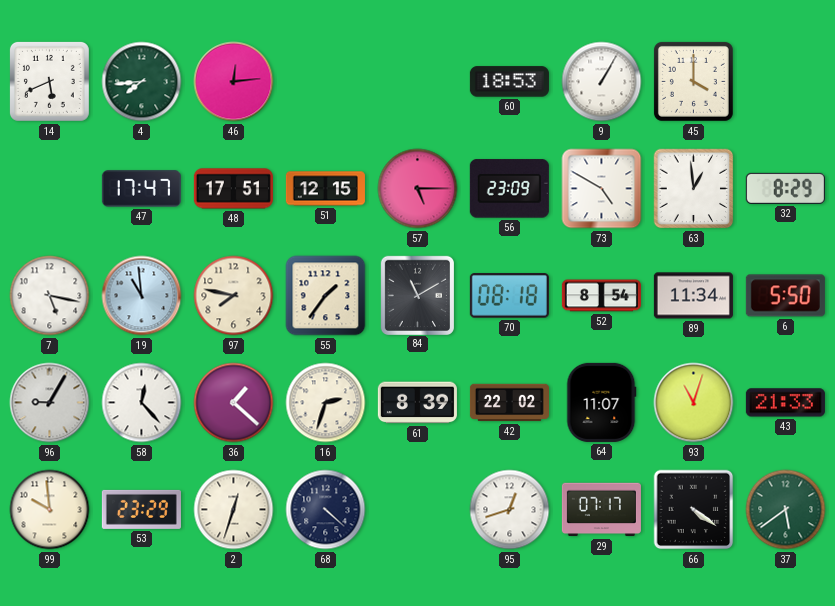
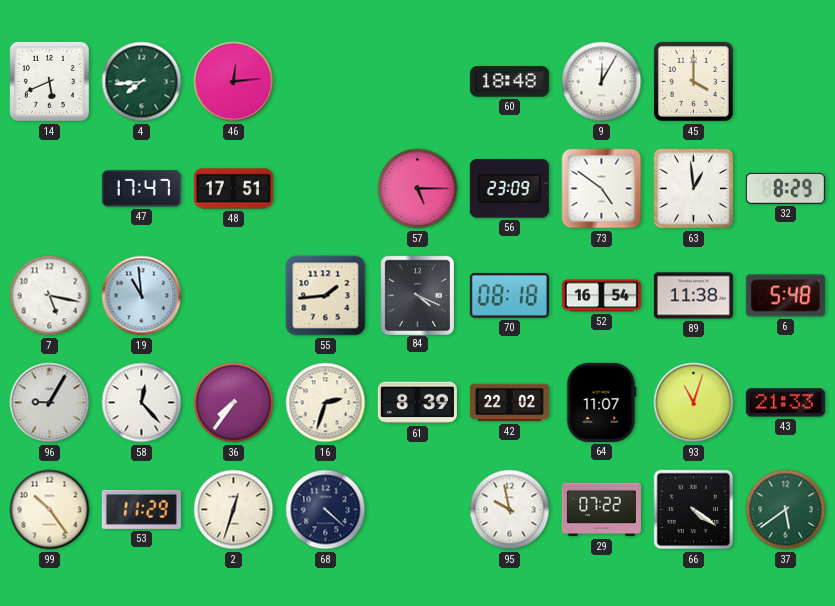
60: 18:53 -> 18:48 (509, 82)
9: 1:05 -> 12:05 (602, 82)
51: 12:15 -> none (325, 189)
73: 4:50 -> 4:51 (602, 189)
97: 7:47 -> none (234, 296)
55: 1:36 -> 1:44 (326, 296)
84: 11:10 -> 4:19 (417, 295)
52: 8:54 -> 16:54 (601, 296)
89: 11:34 -> 11:38 (693, 296)
6: 5:50 -> 5:48 (785, 296)
36: 1:22 -> 7:36 (234, 403)
99: 9:59 -> 10:24 (50, 510)
53: 23:29 -> 11:29 (141, 509)
95: 12:42 -> 9:58 (510, 510)
29: 07:17 -> 07:22 (601, 510)
